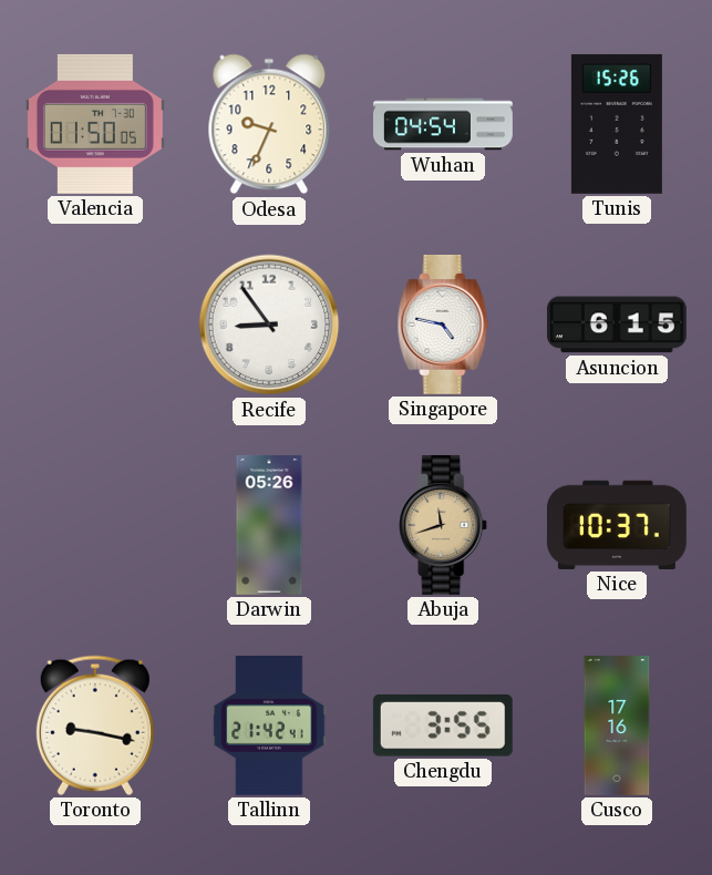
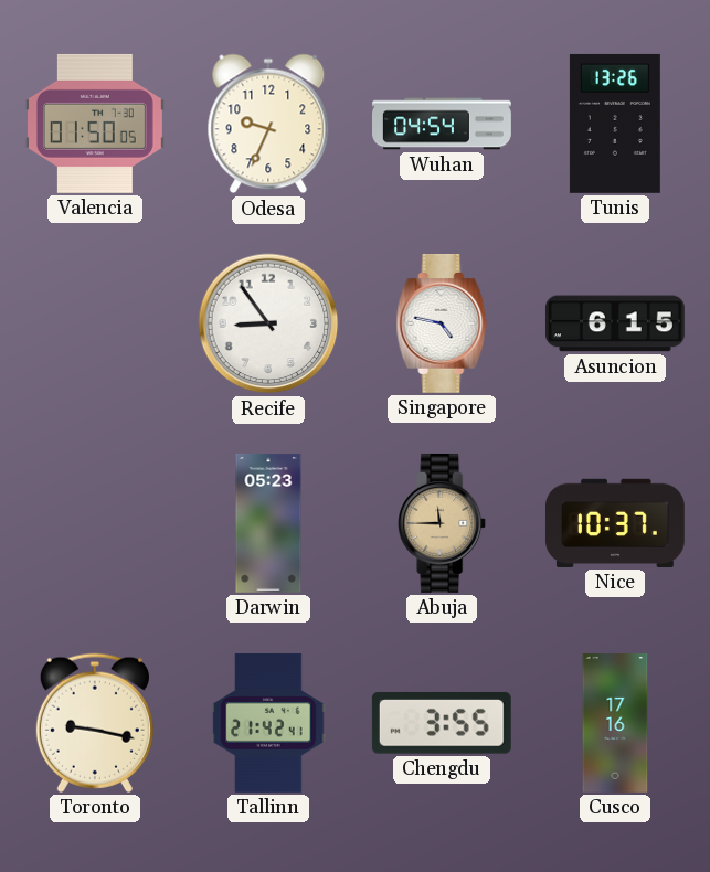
Tunis: 15:26 -> 13:26 (615, 124)
Darwin: 05:26 -> 05:23 (268, 524)
Abuja: 11:42 -> 11:45 (443, 523)
